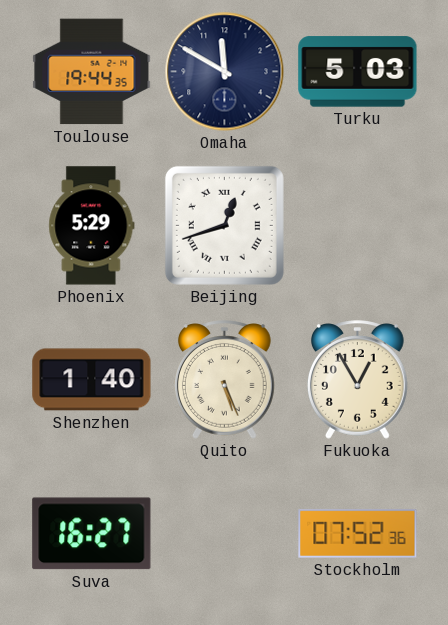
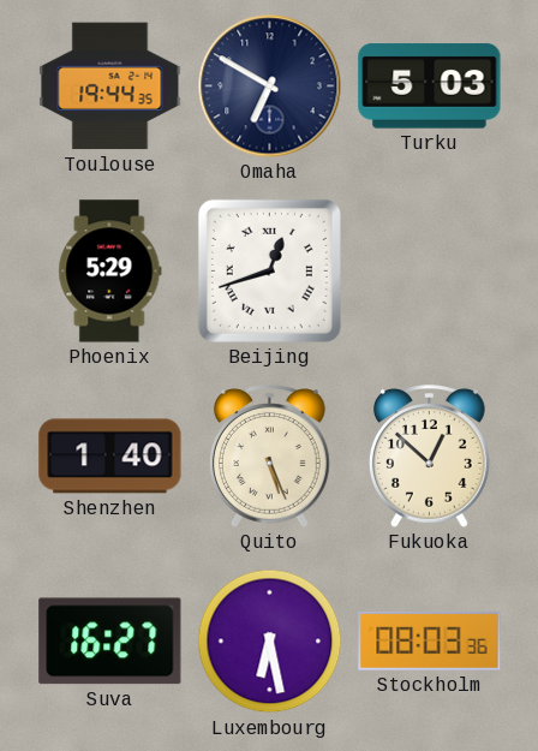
Omaha: 11:50 -> 6:50 (270, 87)
Fukuoka: 12:55 -> 12:52 (429, 457)
Luxembourg: none -> 6:28 (270, 642)
Stockholm: 07:52 -> 08:03 (430, 640)
